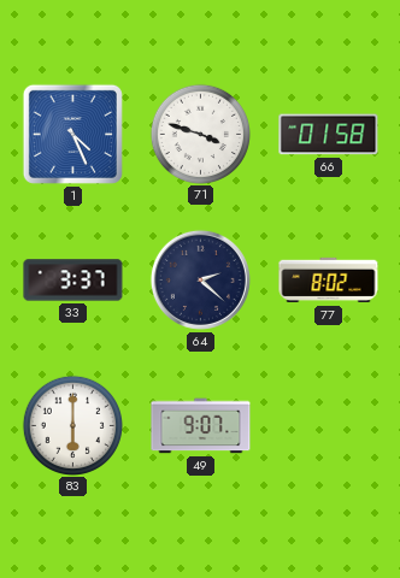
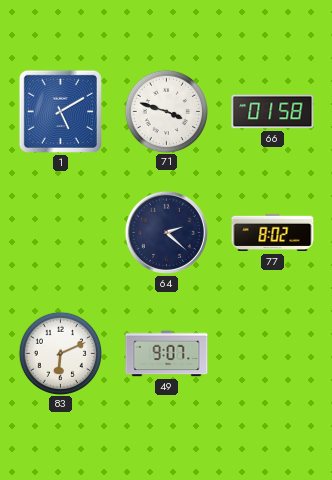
1: 4:26 -> 5:10 (60, 111)
33: 3:37 -> none (73, 281)
83: 6:00 -> 6:11 (60, 353)
